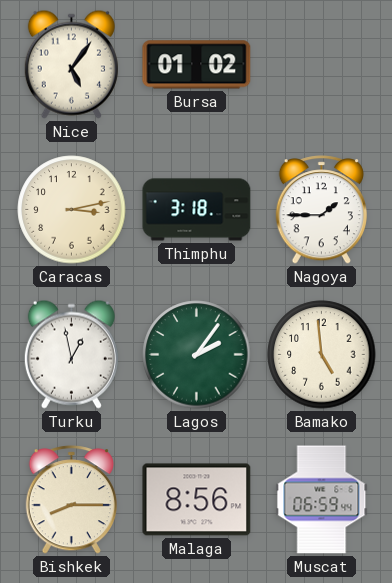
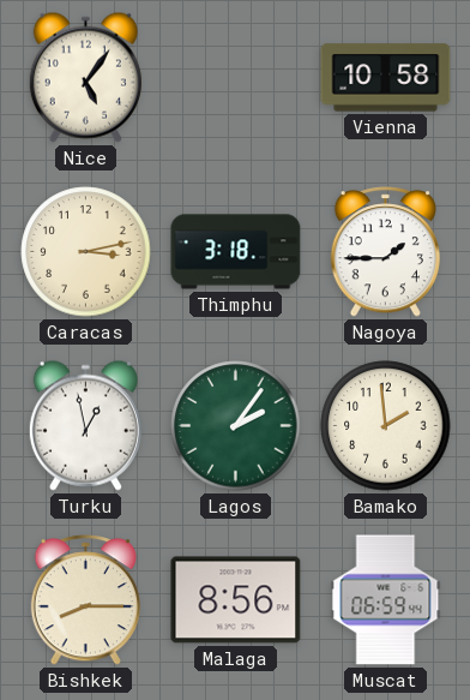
Bursa: 01:02 -> none (197, 65)
Vienna: none -> 10:58 (386, 78)
Bamako: 4:59 -> 1:59 (386, 426)
